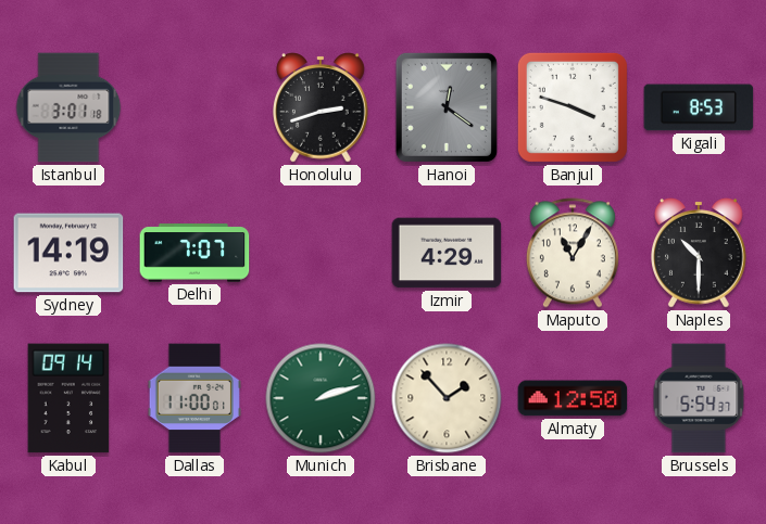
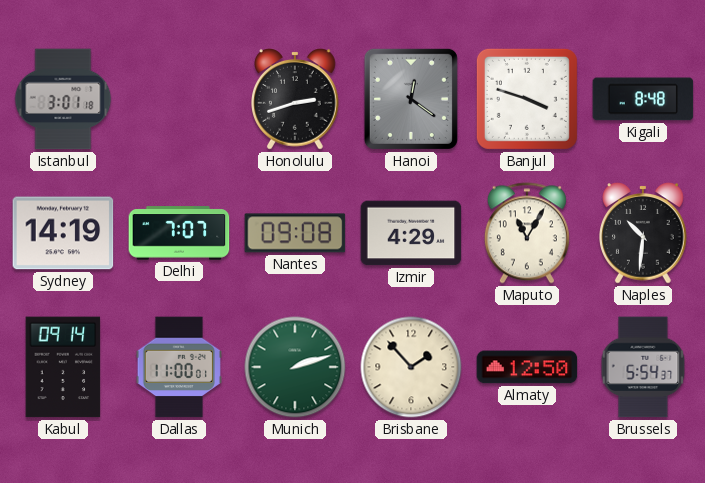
Kigali: 8:53 -> 8:48 (643, 99)
Nantes: none -> 09:08 (295, 233)
Naples: 10:30 -> 10:31 (644, 233)
